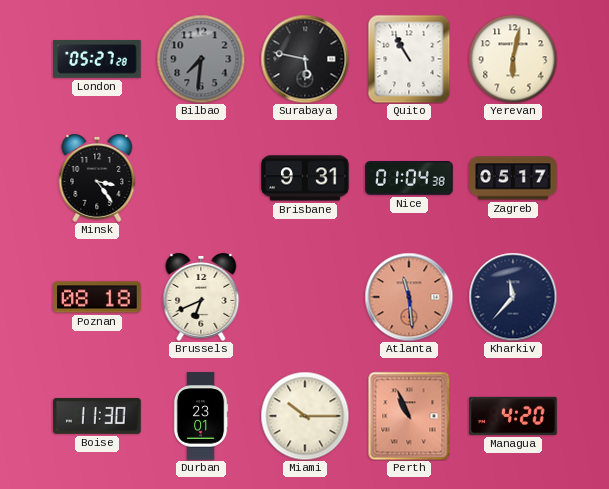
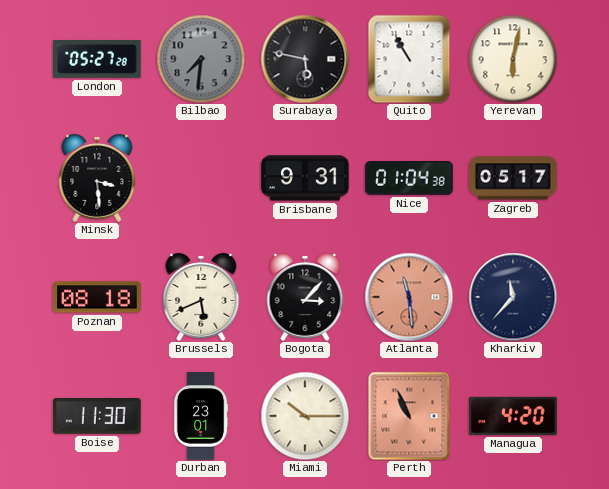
Minsk: 3:24 -> 3:29 (97, 178)
Brussels: 6:41 -> 5:41 (201, 297)
Bogota: none -> 3:07 (305, 297)
